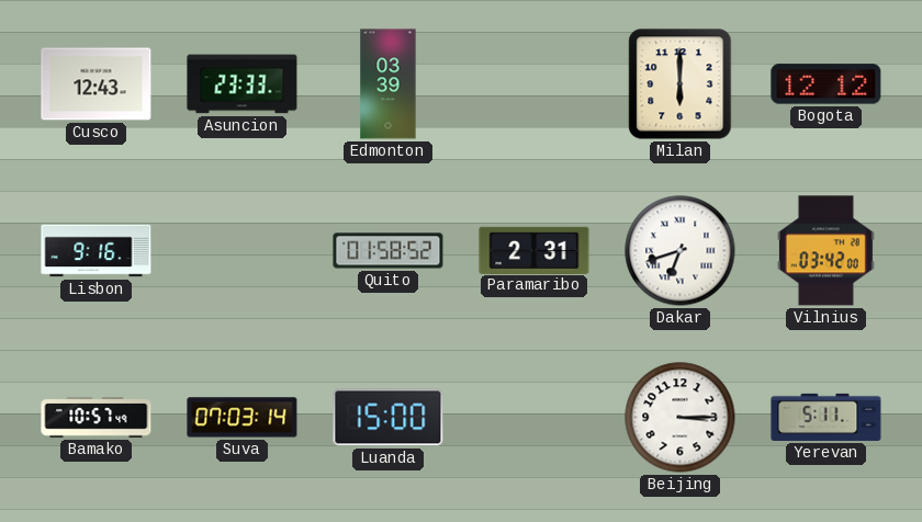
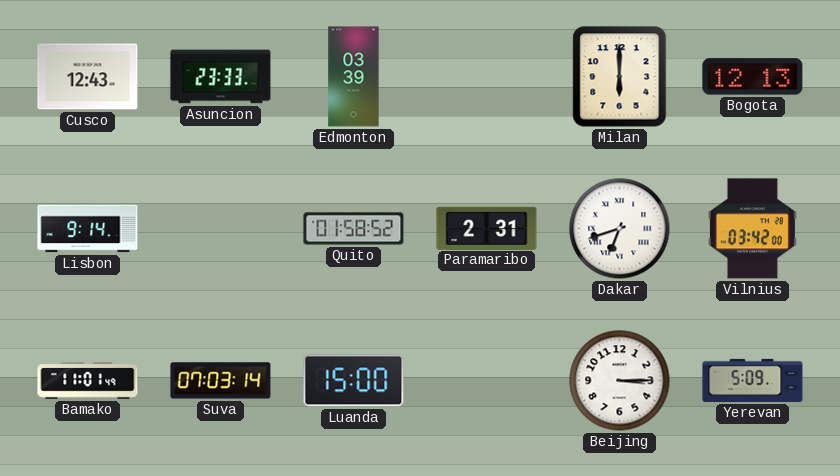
Bogota: 12:12 -> 12:13 (753, 77)
Lisbon: 9:16 -> 9:14 (88, 229)
Bamako: 10:57 -> 11:01 (88, 381)
Yerevan: 5:11 -> 5:09 (753, 380)
